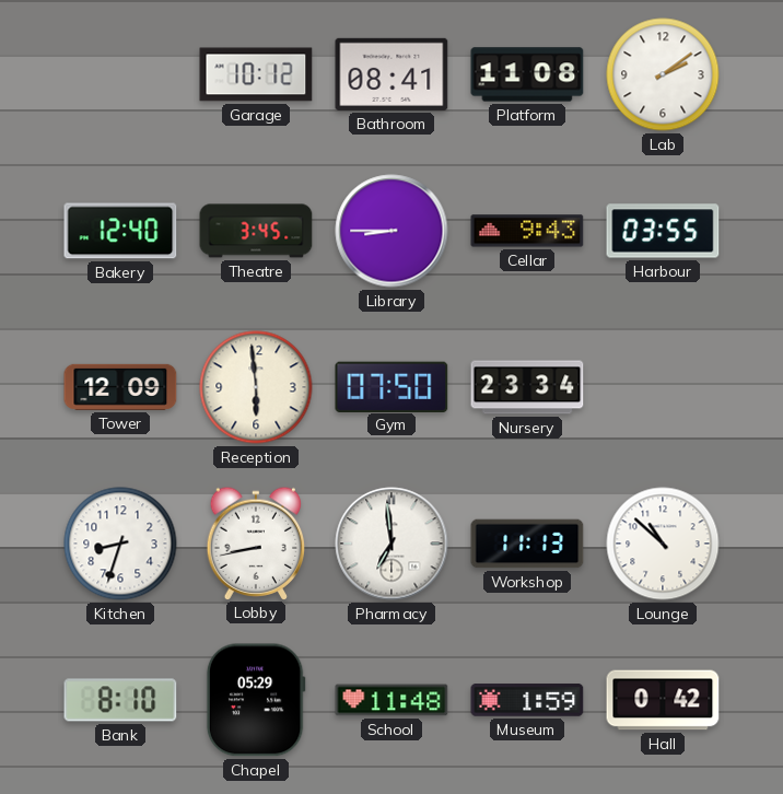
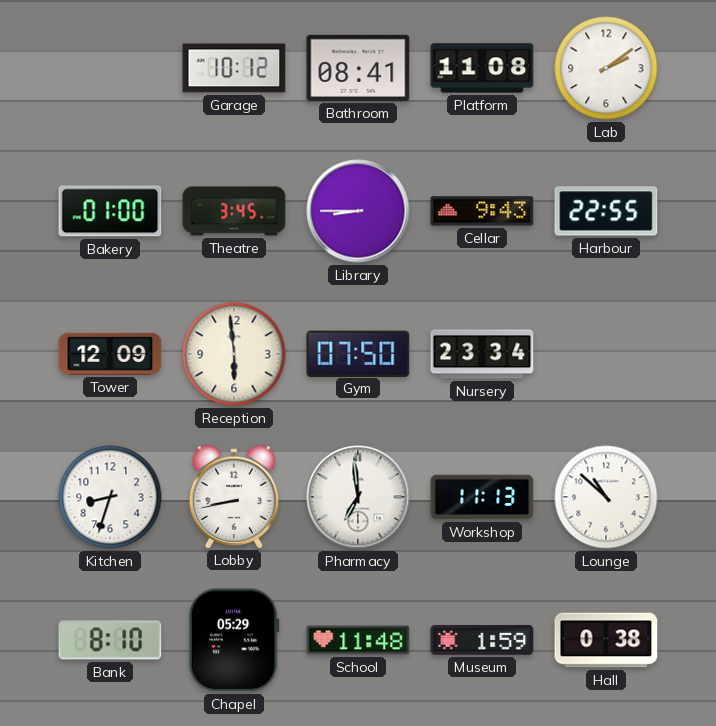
Bakery: 12:40 -> 01:00 (110, 211)
Harbour: 03:55 -> 22:55 (606, 211)
Hall: 0:42 -> 0:38 (606, 640)
